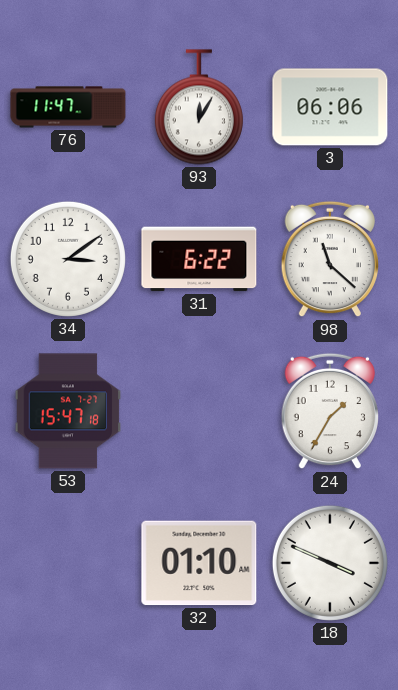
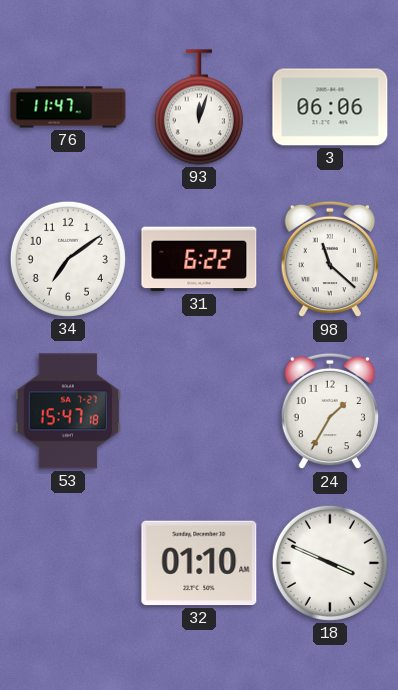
93: 12:05 -> 12:03 (199, 107)
34: 3:09 -> 7:09 (68, 259)
